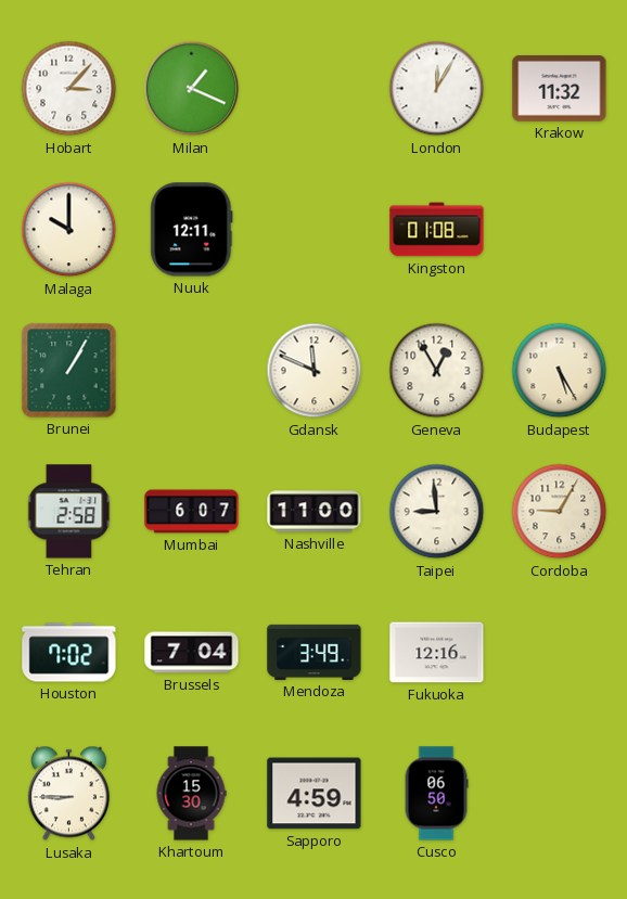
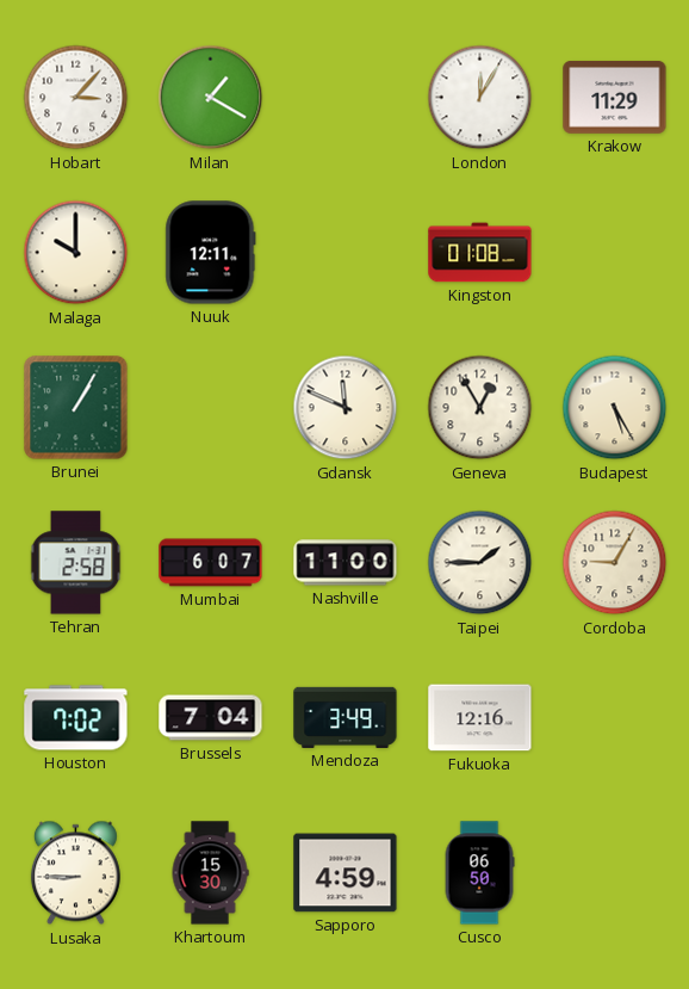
Milan: 1:19 -> 1:20 (211, 98)
Krakow: 11:32 -> 11:29 (615, 97)
Taipei: 8:59 -> 1:45 (480, 563)
